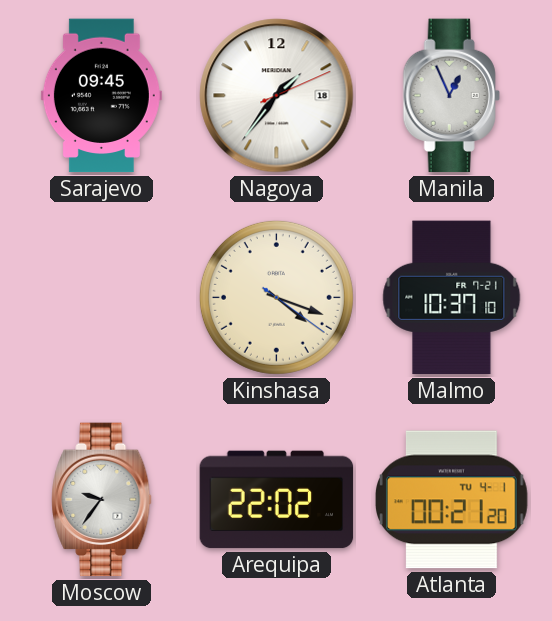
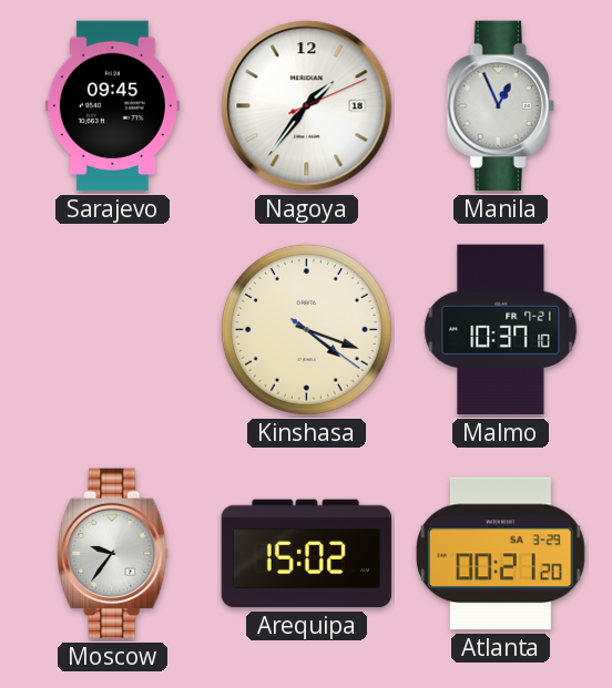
Arequipa: 22:02 -> 15:02 (307, 554)
Atlanta date: TU 4-1 -> SA 3-29 (501, 554)
